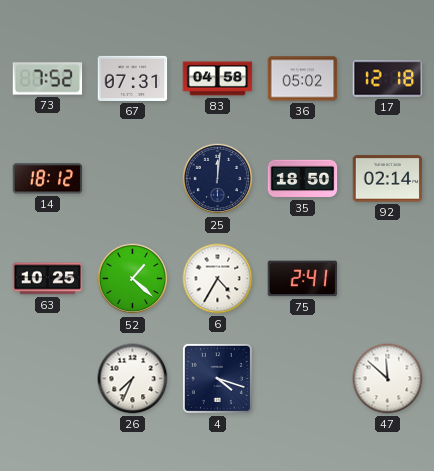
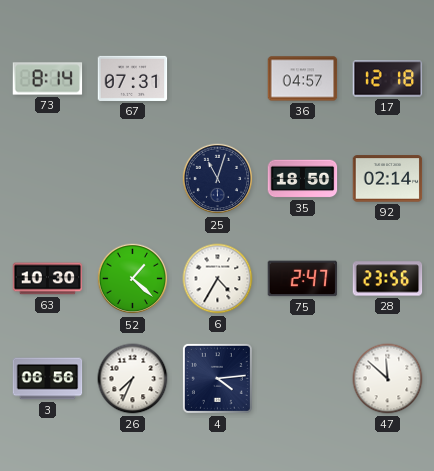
73: 7:52 -> 8:14 (48, 79)
83: 04:58 -> none (218, 79)
36: 05:02 -> 04:57 (303, 79)
14: 18:12 -> none (48, 179)
25: 12:01 -> 11:03 (218, 179)
63: 10:25 -> 10:30 (48, 279)
75: 2:41 -> 2:47 (303, 279)
28: none -> 23:56 (388, 279)
3: none -> 06:56 (48, 379)
4: 4:18 -> 4:14 (217, 378)
